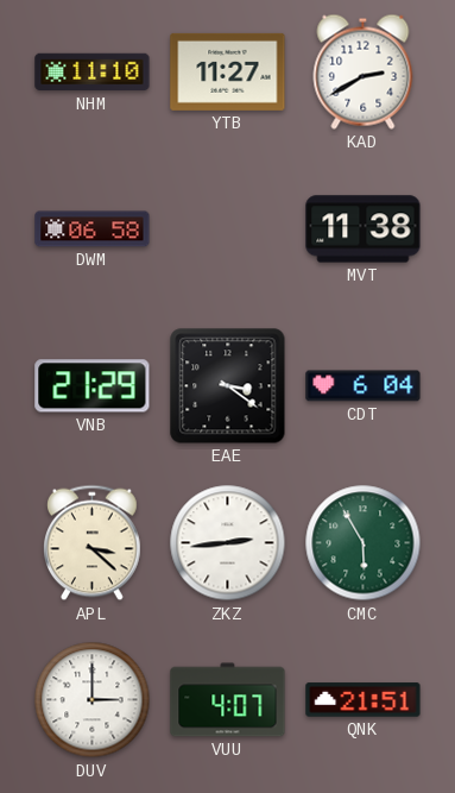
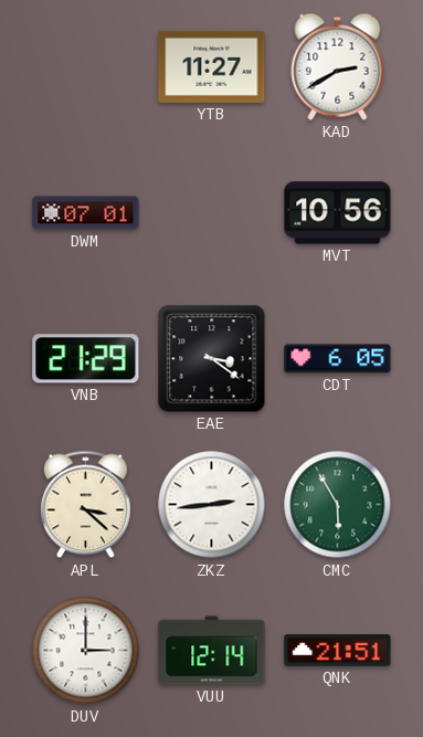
NHM: 11:10 -> none (93, 73)
DWM: 06:58 -> 07:01 (86, 213)
MVT: 11:38 -> 10:56 (338, 213)
CDT: 6:04 -> 6:05 (338, 359)
VUU: 4:07 -> 12:14 (212, 651)
